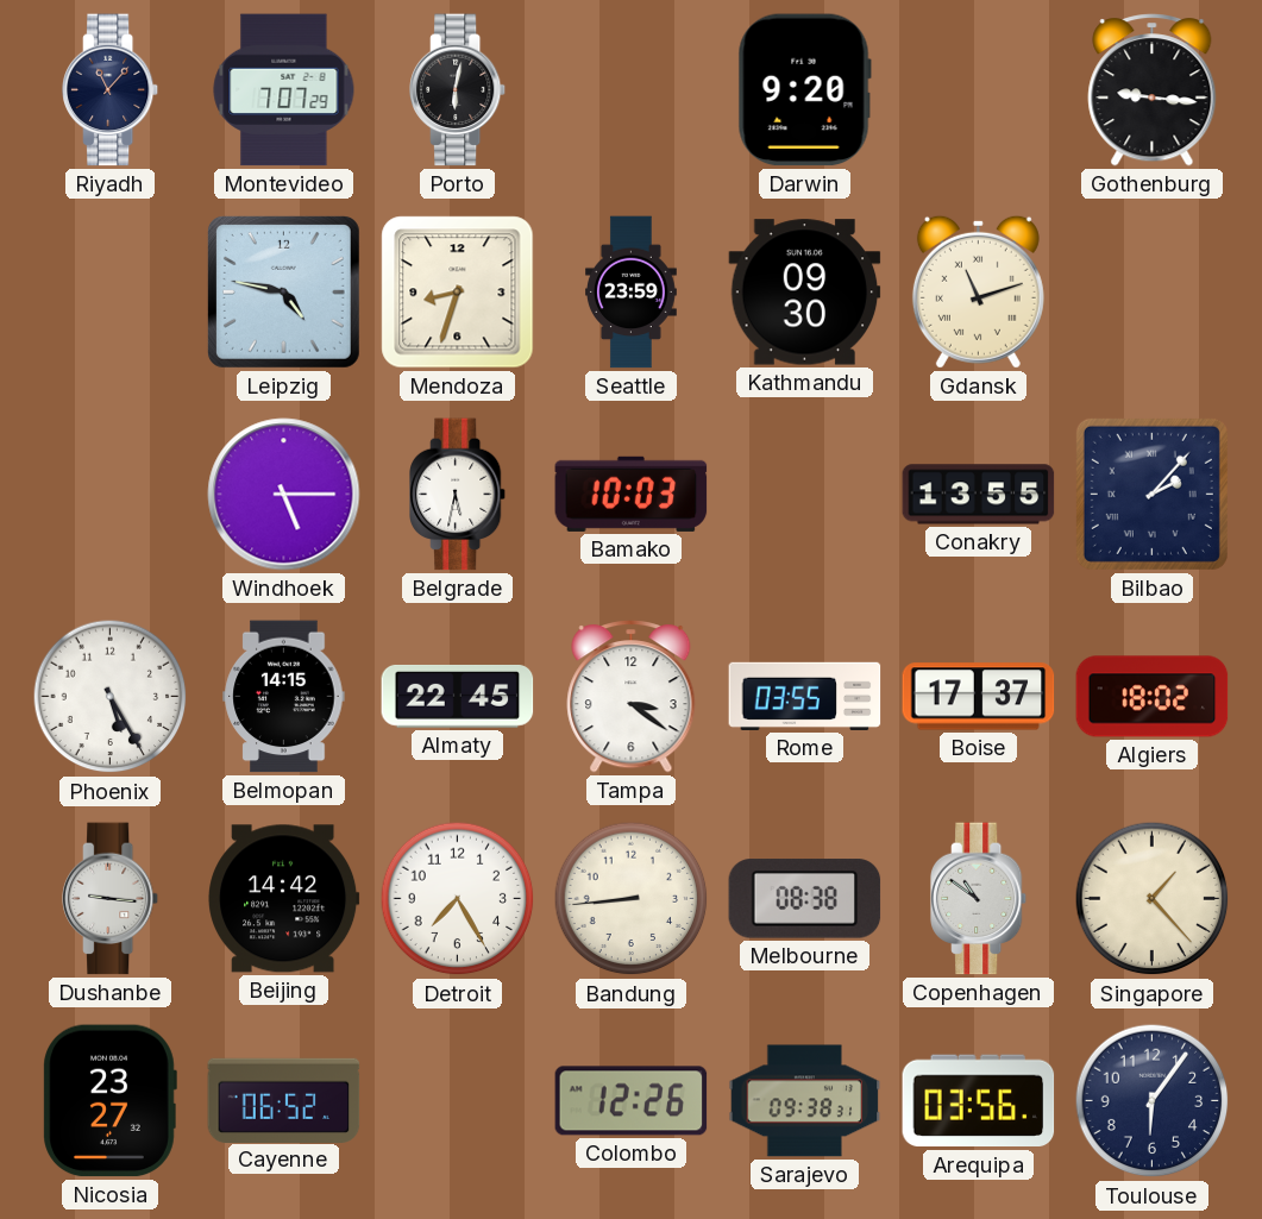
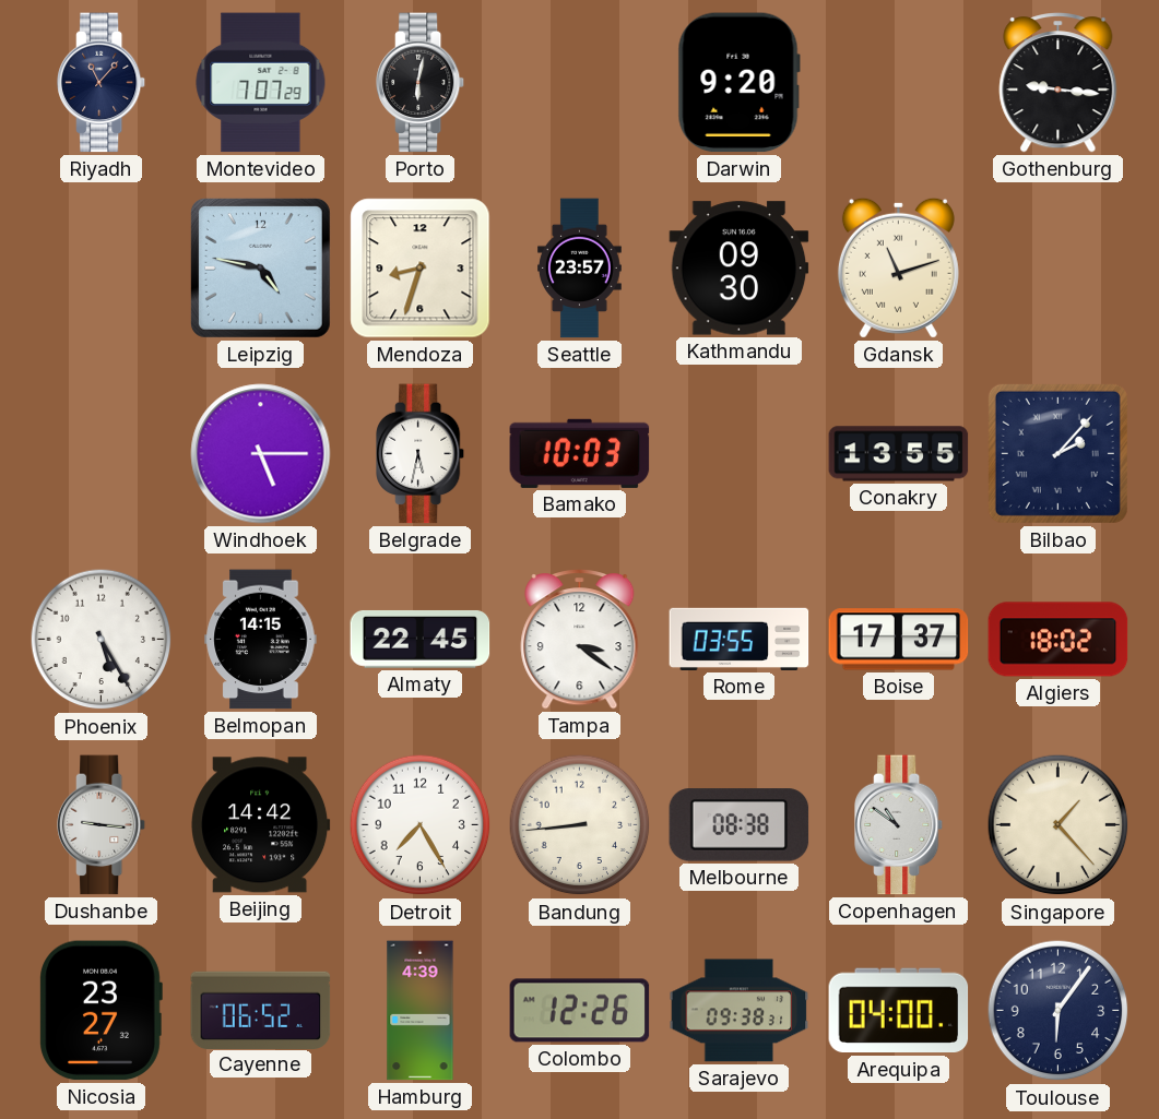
Seattle: 23:59 -> 23:57 (580, 269)
Hamburg: none -> 4:39 (421, 1011)
Arequipa: 03:56 -> 04:00 (899, 1011)
